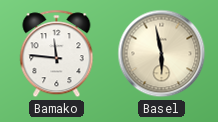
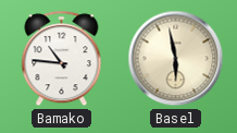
Bamako: 11:46 -> 10:46 (62, 59)
